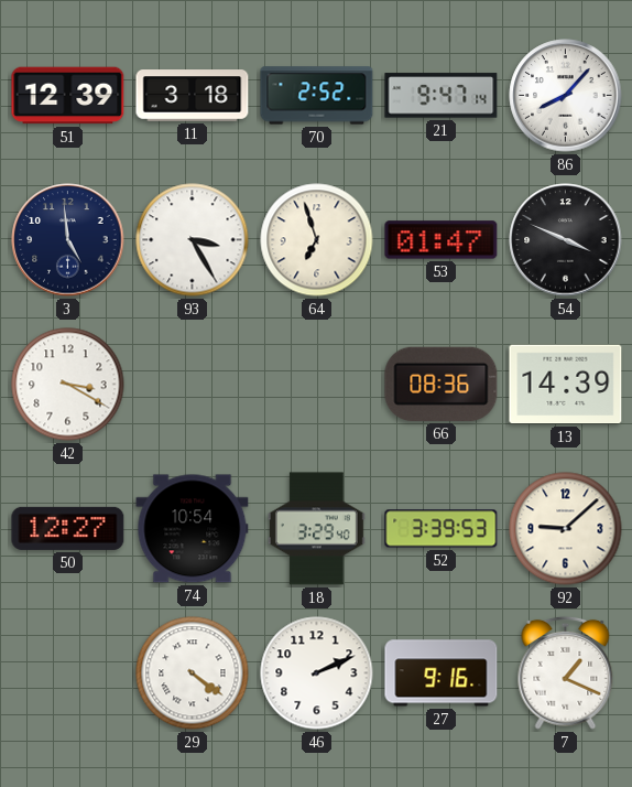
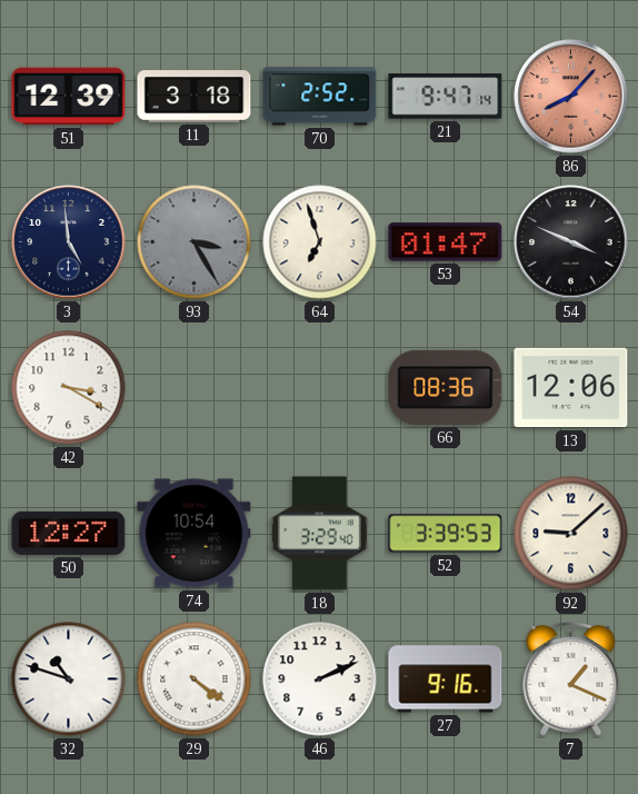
86 dial: white -> salmon (571, 97)
93 dial: white -> grey (195, 242)
13: 14:39 -> 12:06 (571, 388)
32: none -> 10:48 (69, 679)
